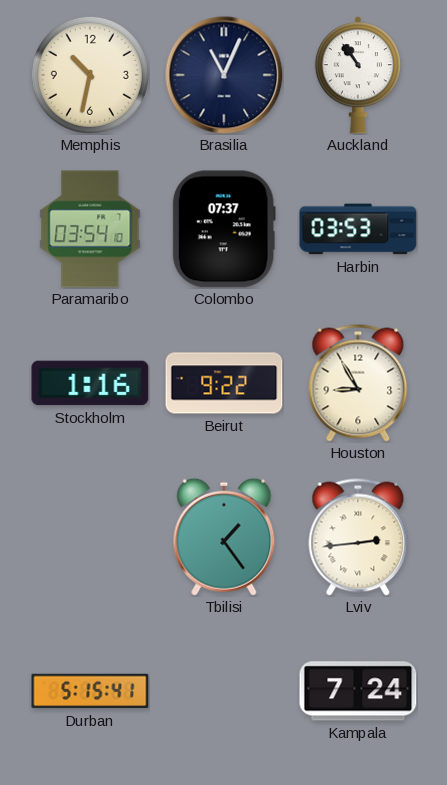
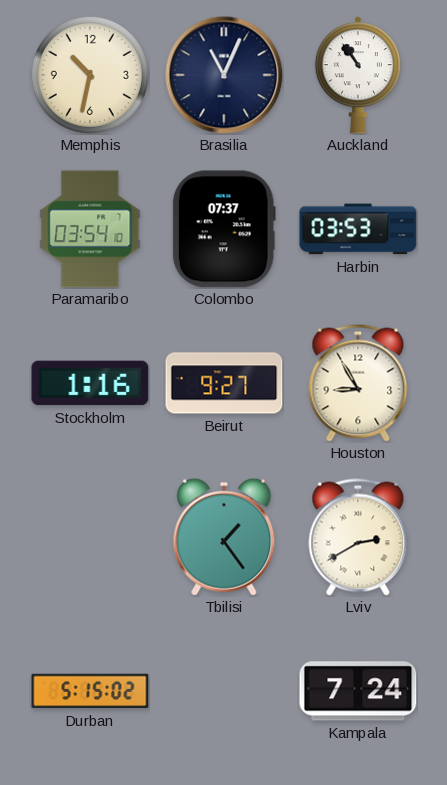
Beirut: 9:22 -> 9:27 (224, 383)
Lviv: 2:44 -> 2:40 (358, 537)
Durban: 5:15:41 -> 5:15:02 (90, 691)
